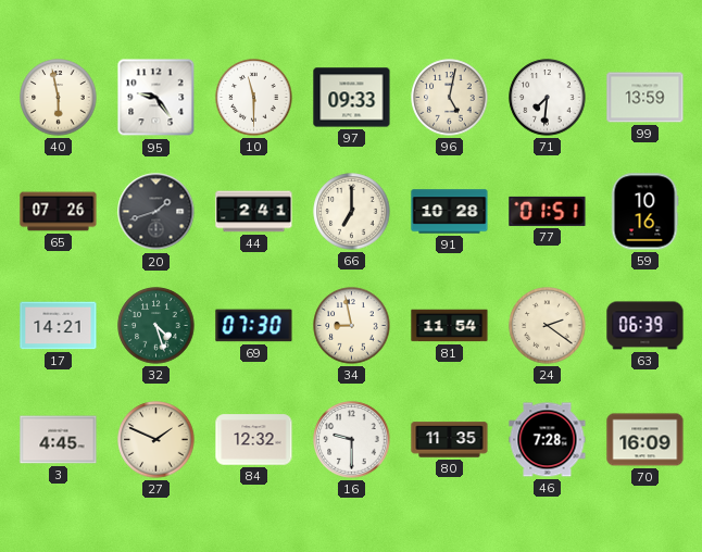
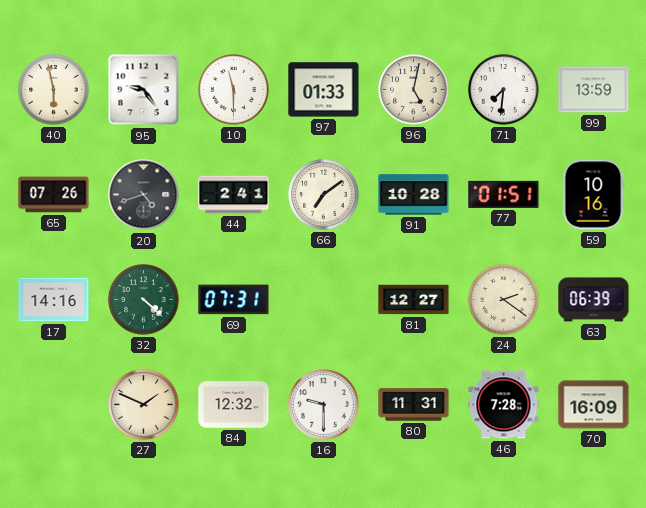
97: 09:33 -> 01:33 (324, 90)
20: 1:42 -> 4:42 (144, 195)
66: 7:00 -> 7:09 (324, 195)
17: 14:21 -> 14:16 (54, 300)
32: 4:27 -> 4:22 (144, 300)
69: 07:30 -> 07:31 (234, 300)
34: 8:58 -> none (352, 326)
81: 11:54 -> 12:27 (414, 300)
3: 4:45 -> none (59, 440)
80: 11:35 -> 11:31 (414, 405)
